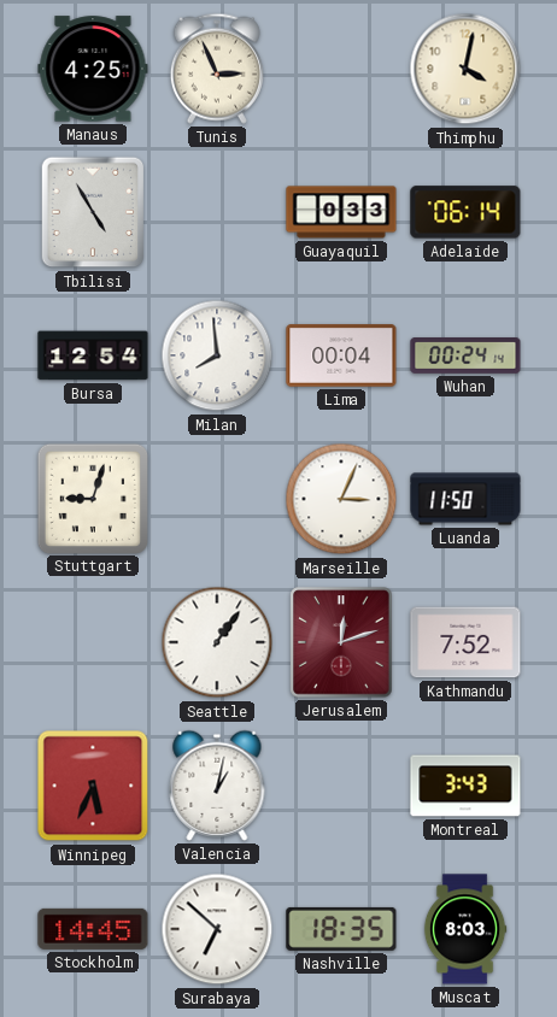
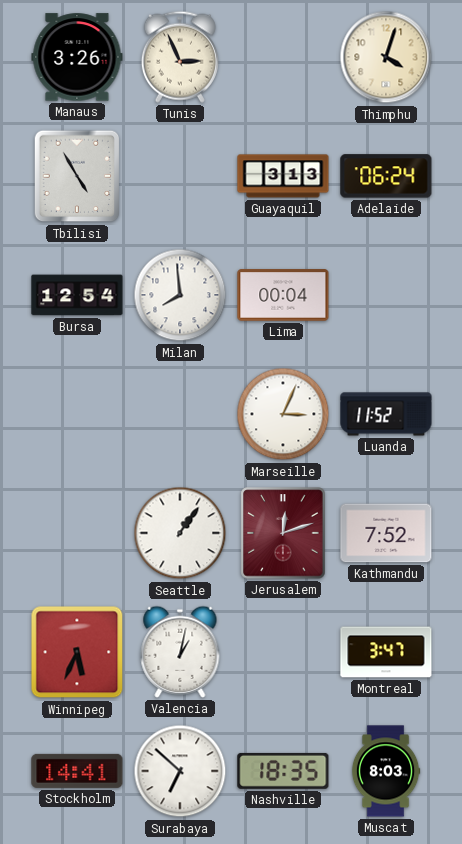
Manaus: 4:25 -> 3:26 (77, 57)
Thimphu: 4:02 -> 4:03 (386, 57)
Guayaquil: 0:33 -> 3:13 (283, 176)
Adelaide: 06:14 -> 06:24 (386, 176)
Wuhan: 00:24 -> none (465, 357)
Stuttgart: 9:03 -> none (92, 498)
Luanda: 11:50 -> 11:52 (386, 414)
Montreal: 3:43 -> 3:47 (386, 652)
Stockholm: 14:45 -> 14:41 (77, 771)
